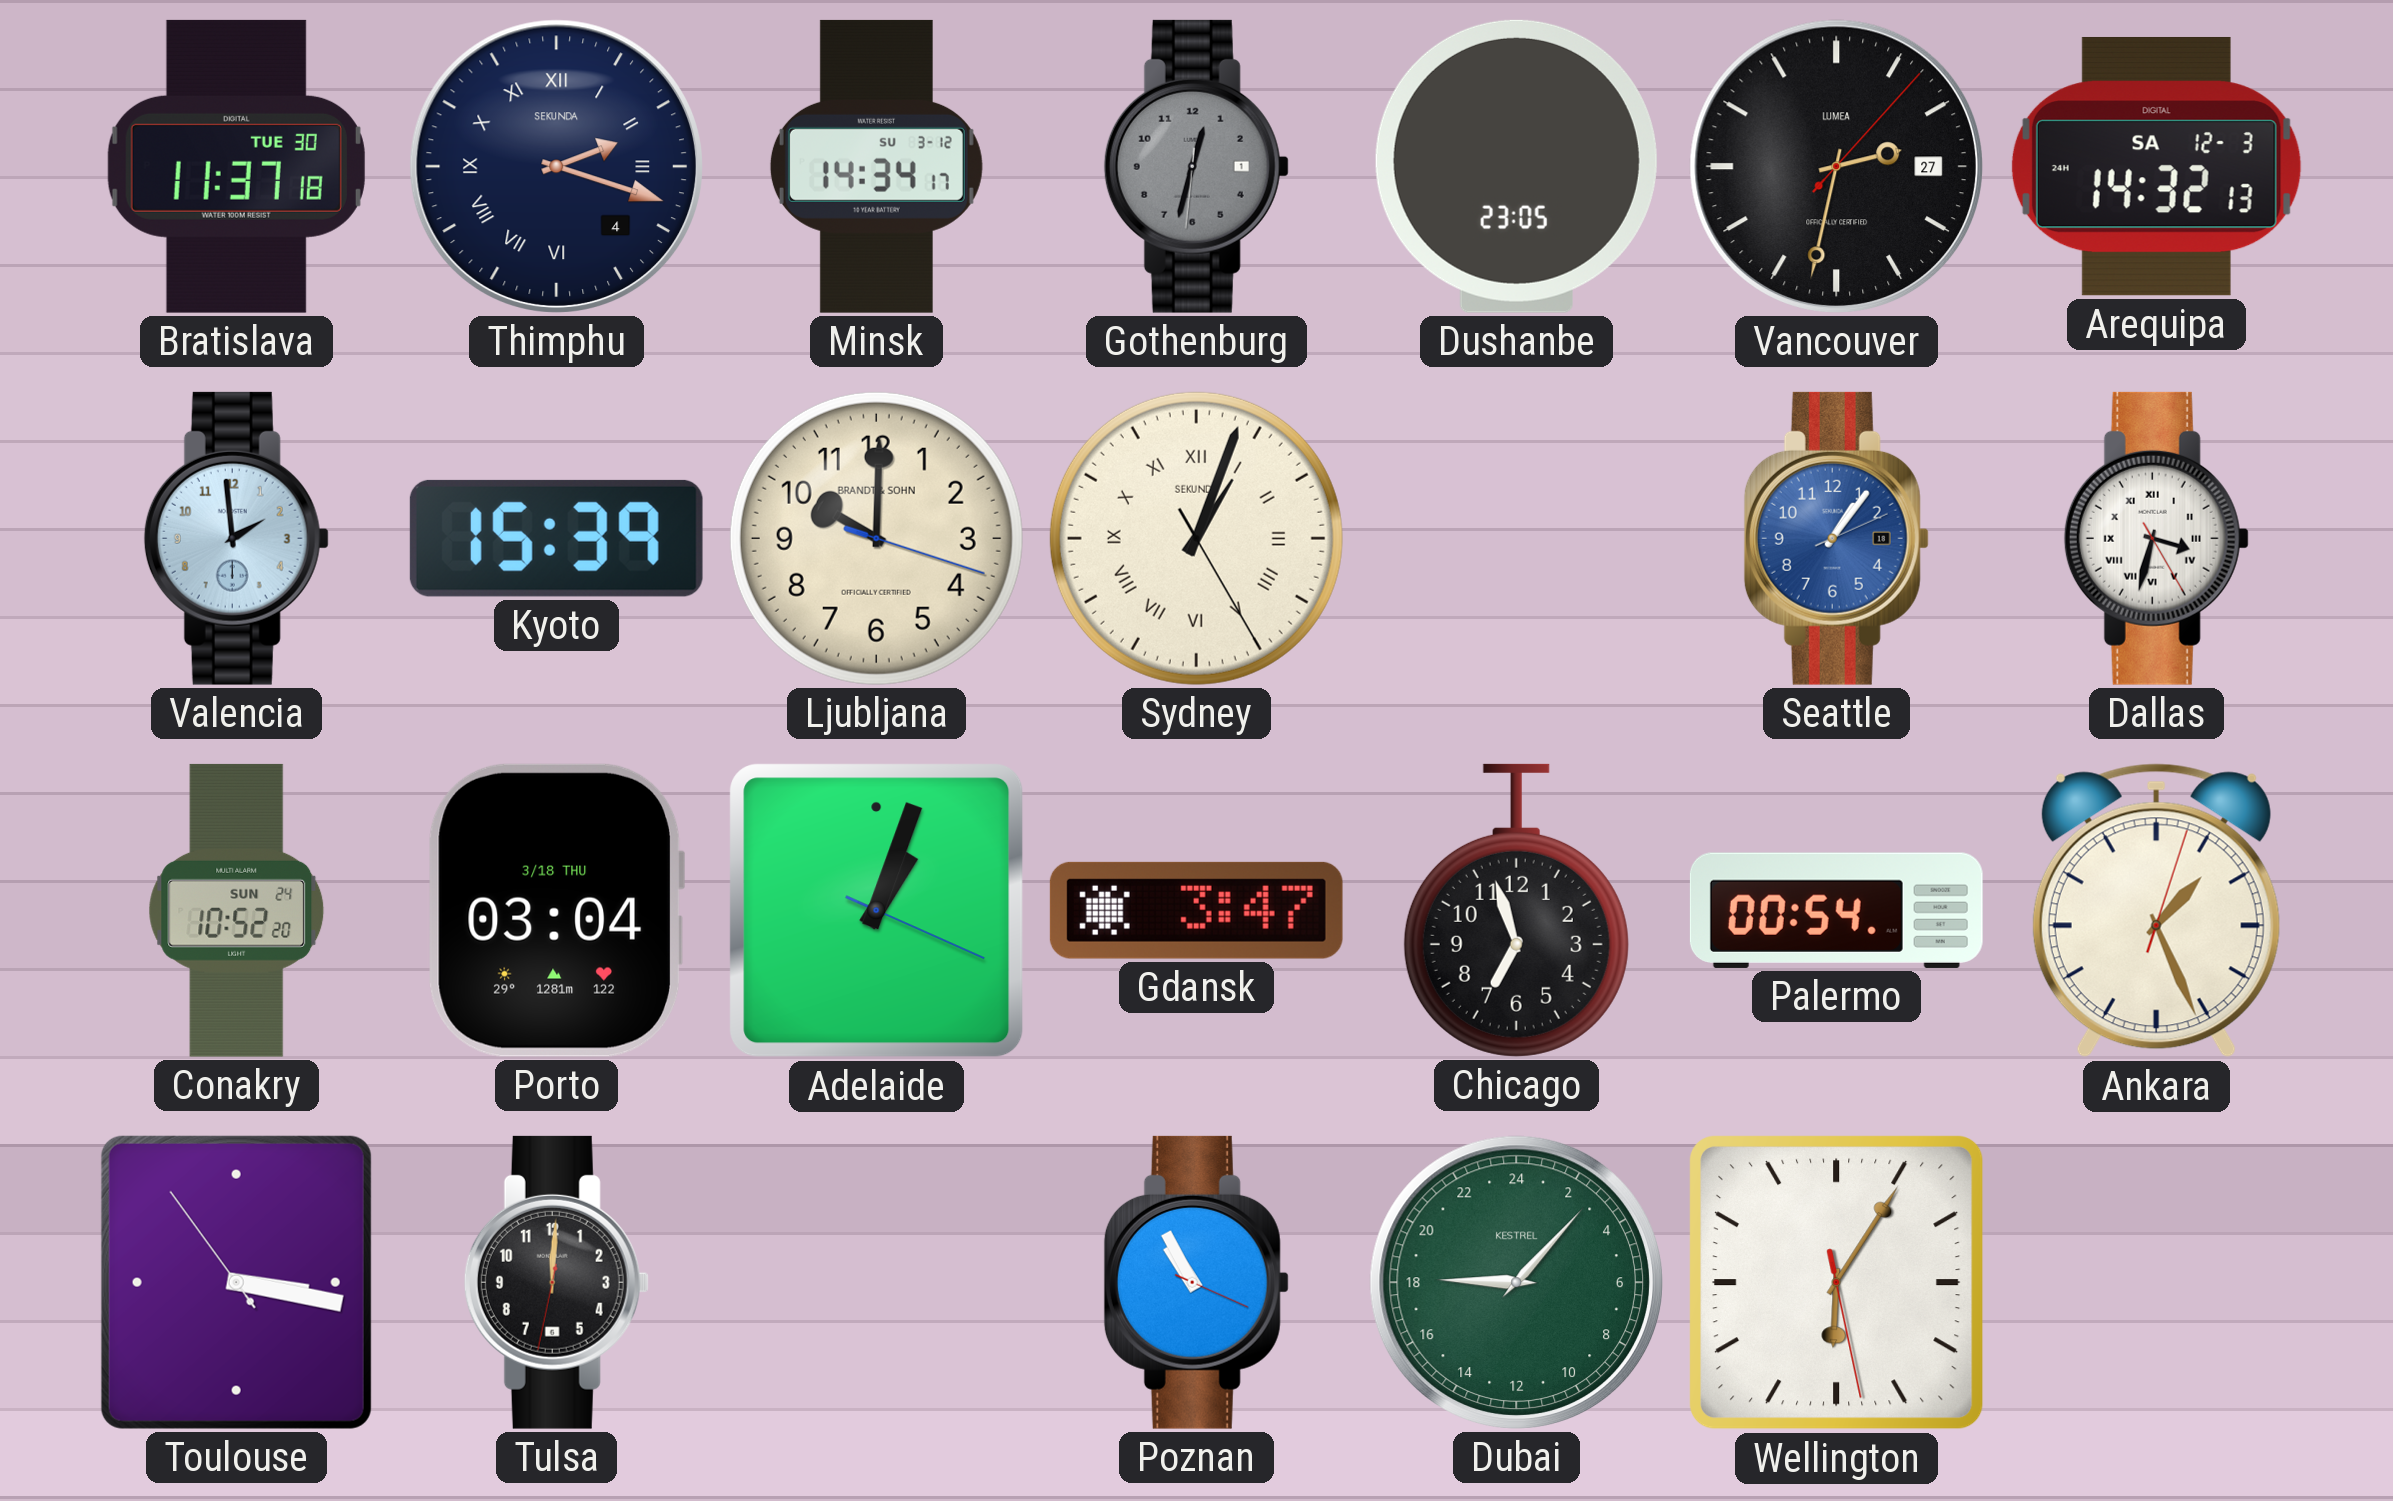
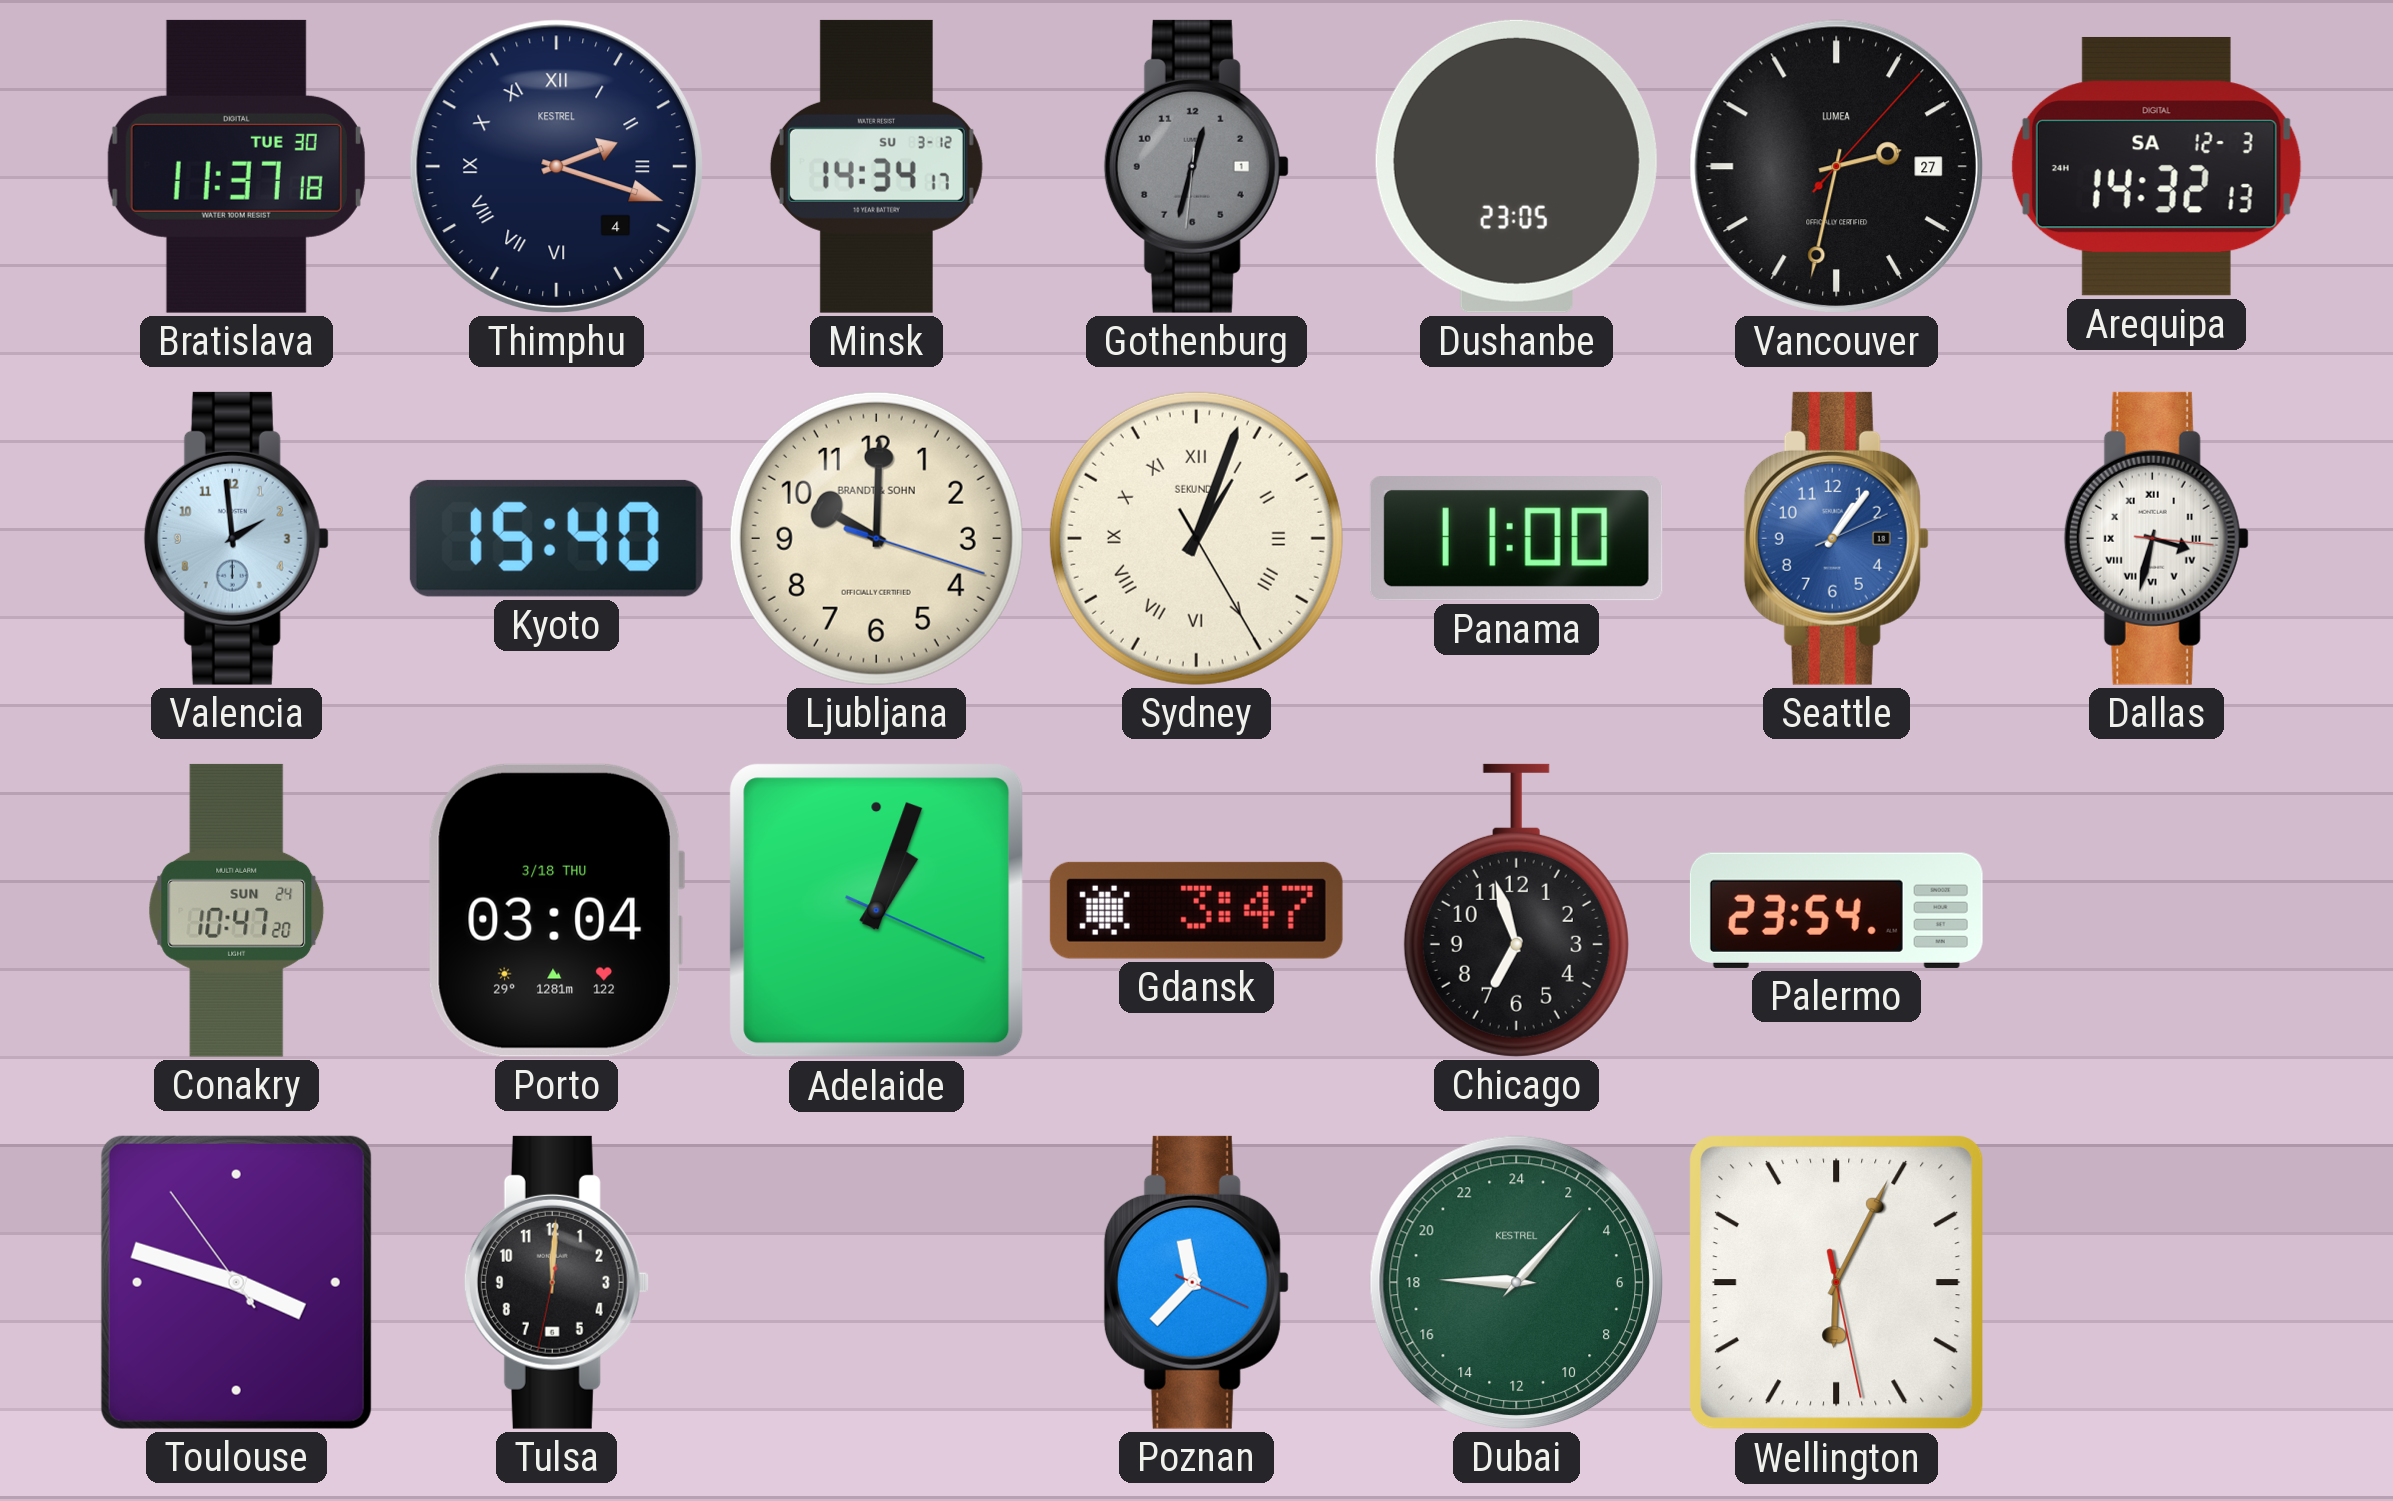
Thimphu brand: SEKUNDA -> KESTREL (556, 166)
Kyoto: 15:39 -> 15:40 (556, 538)
Panama: none -> 11:00 (1516, 539)
Dallas: 3:32:25 -> 3:32:16 (2156, 538)
Conakry: 10:52 -> 10:47 (237, 910)
Palermo: 00:54 -> 23:54 (1836, 910)
Ankara: 1:26 -> none (2156, 911)
Toulouse: 3:16 -> 3:47 (236, 1282)
Poznan: 10:55 -> 11:37 (1196, 1282)
Wellington: 6:05 -> 6:04 (1837, 1283)
